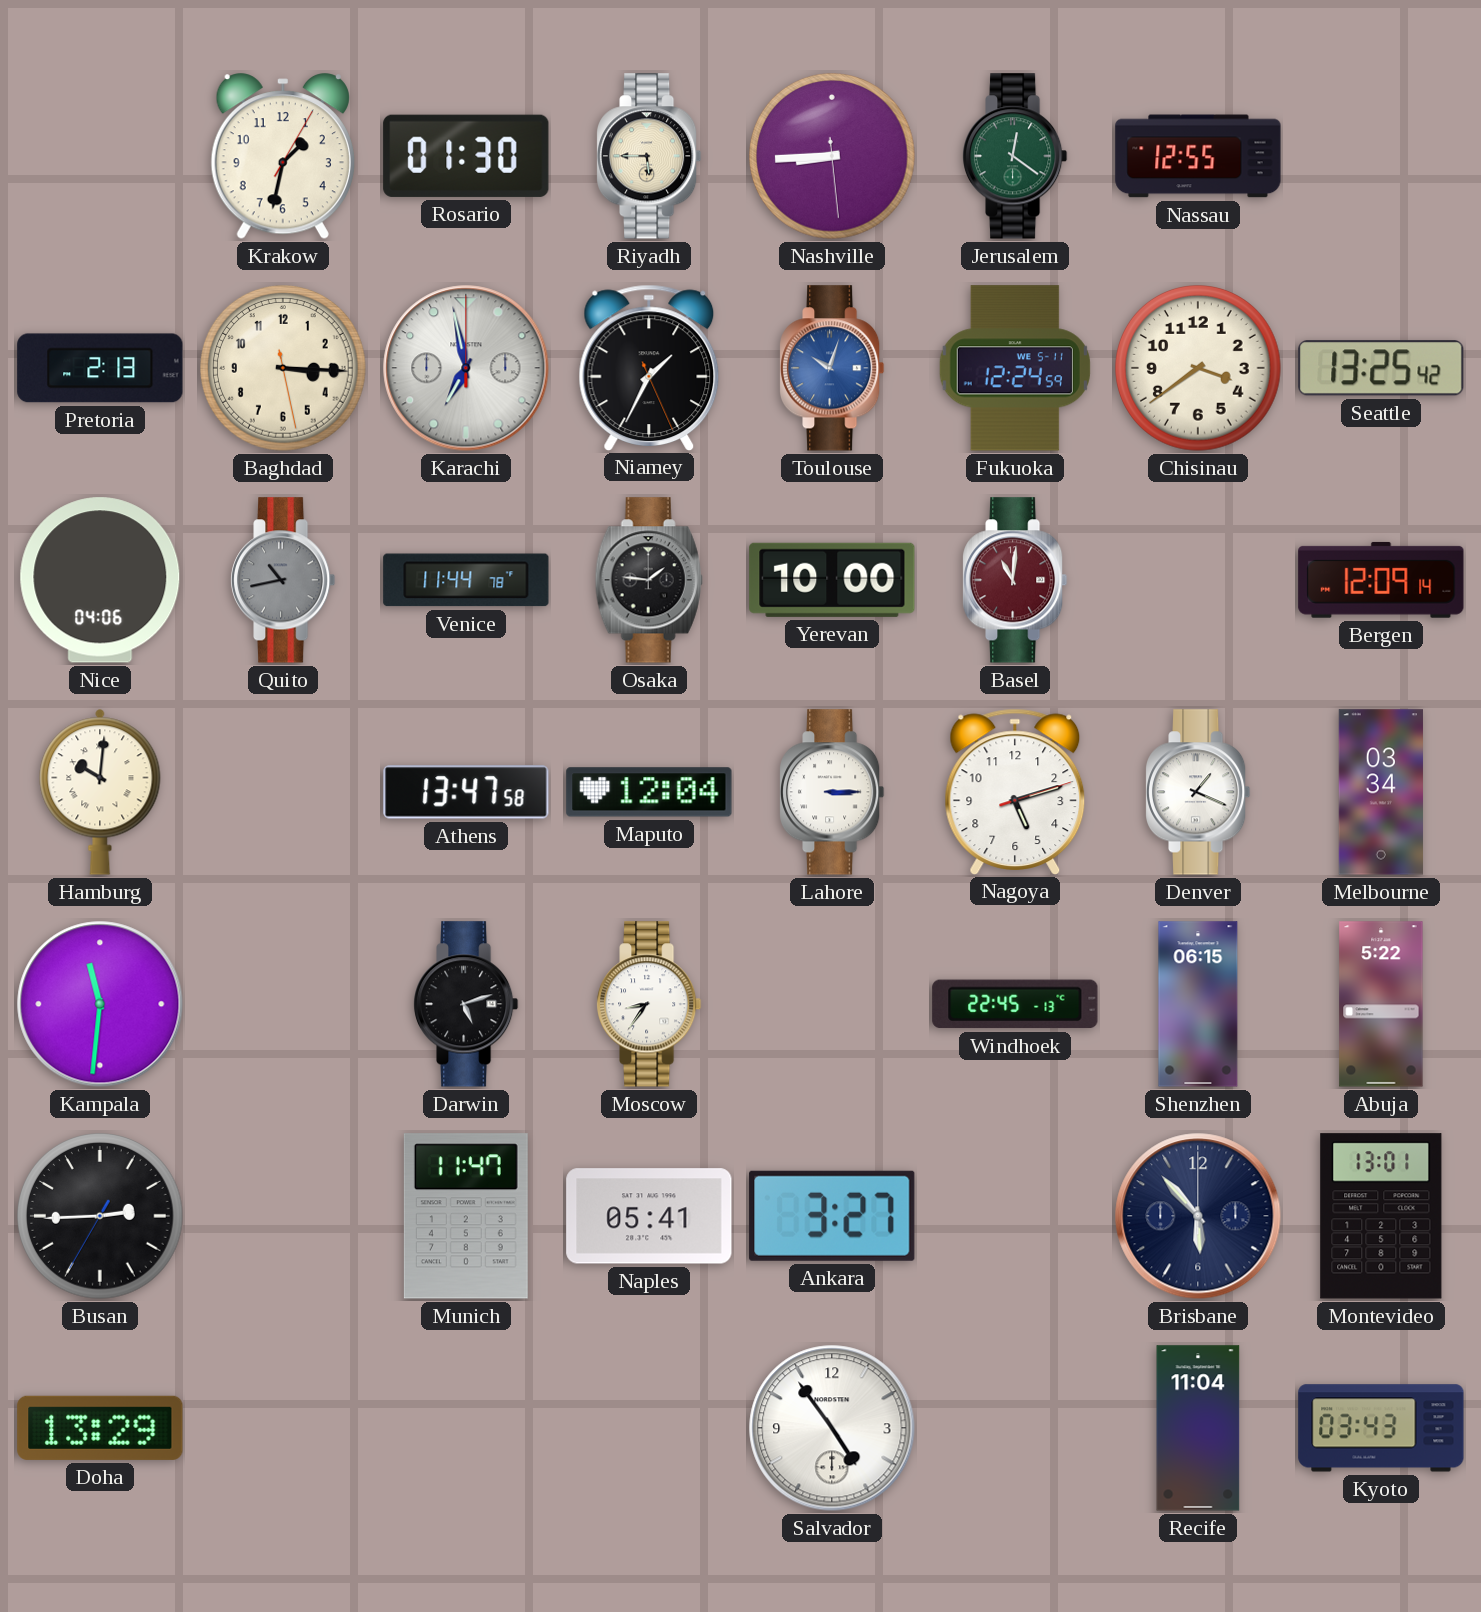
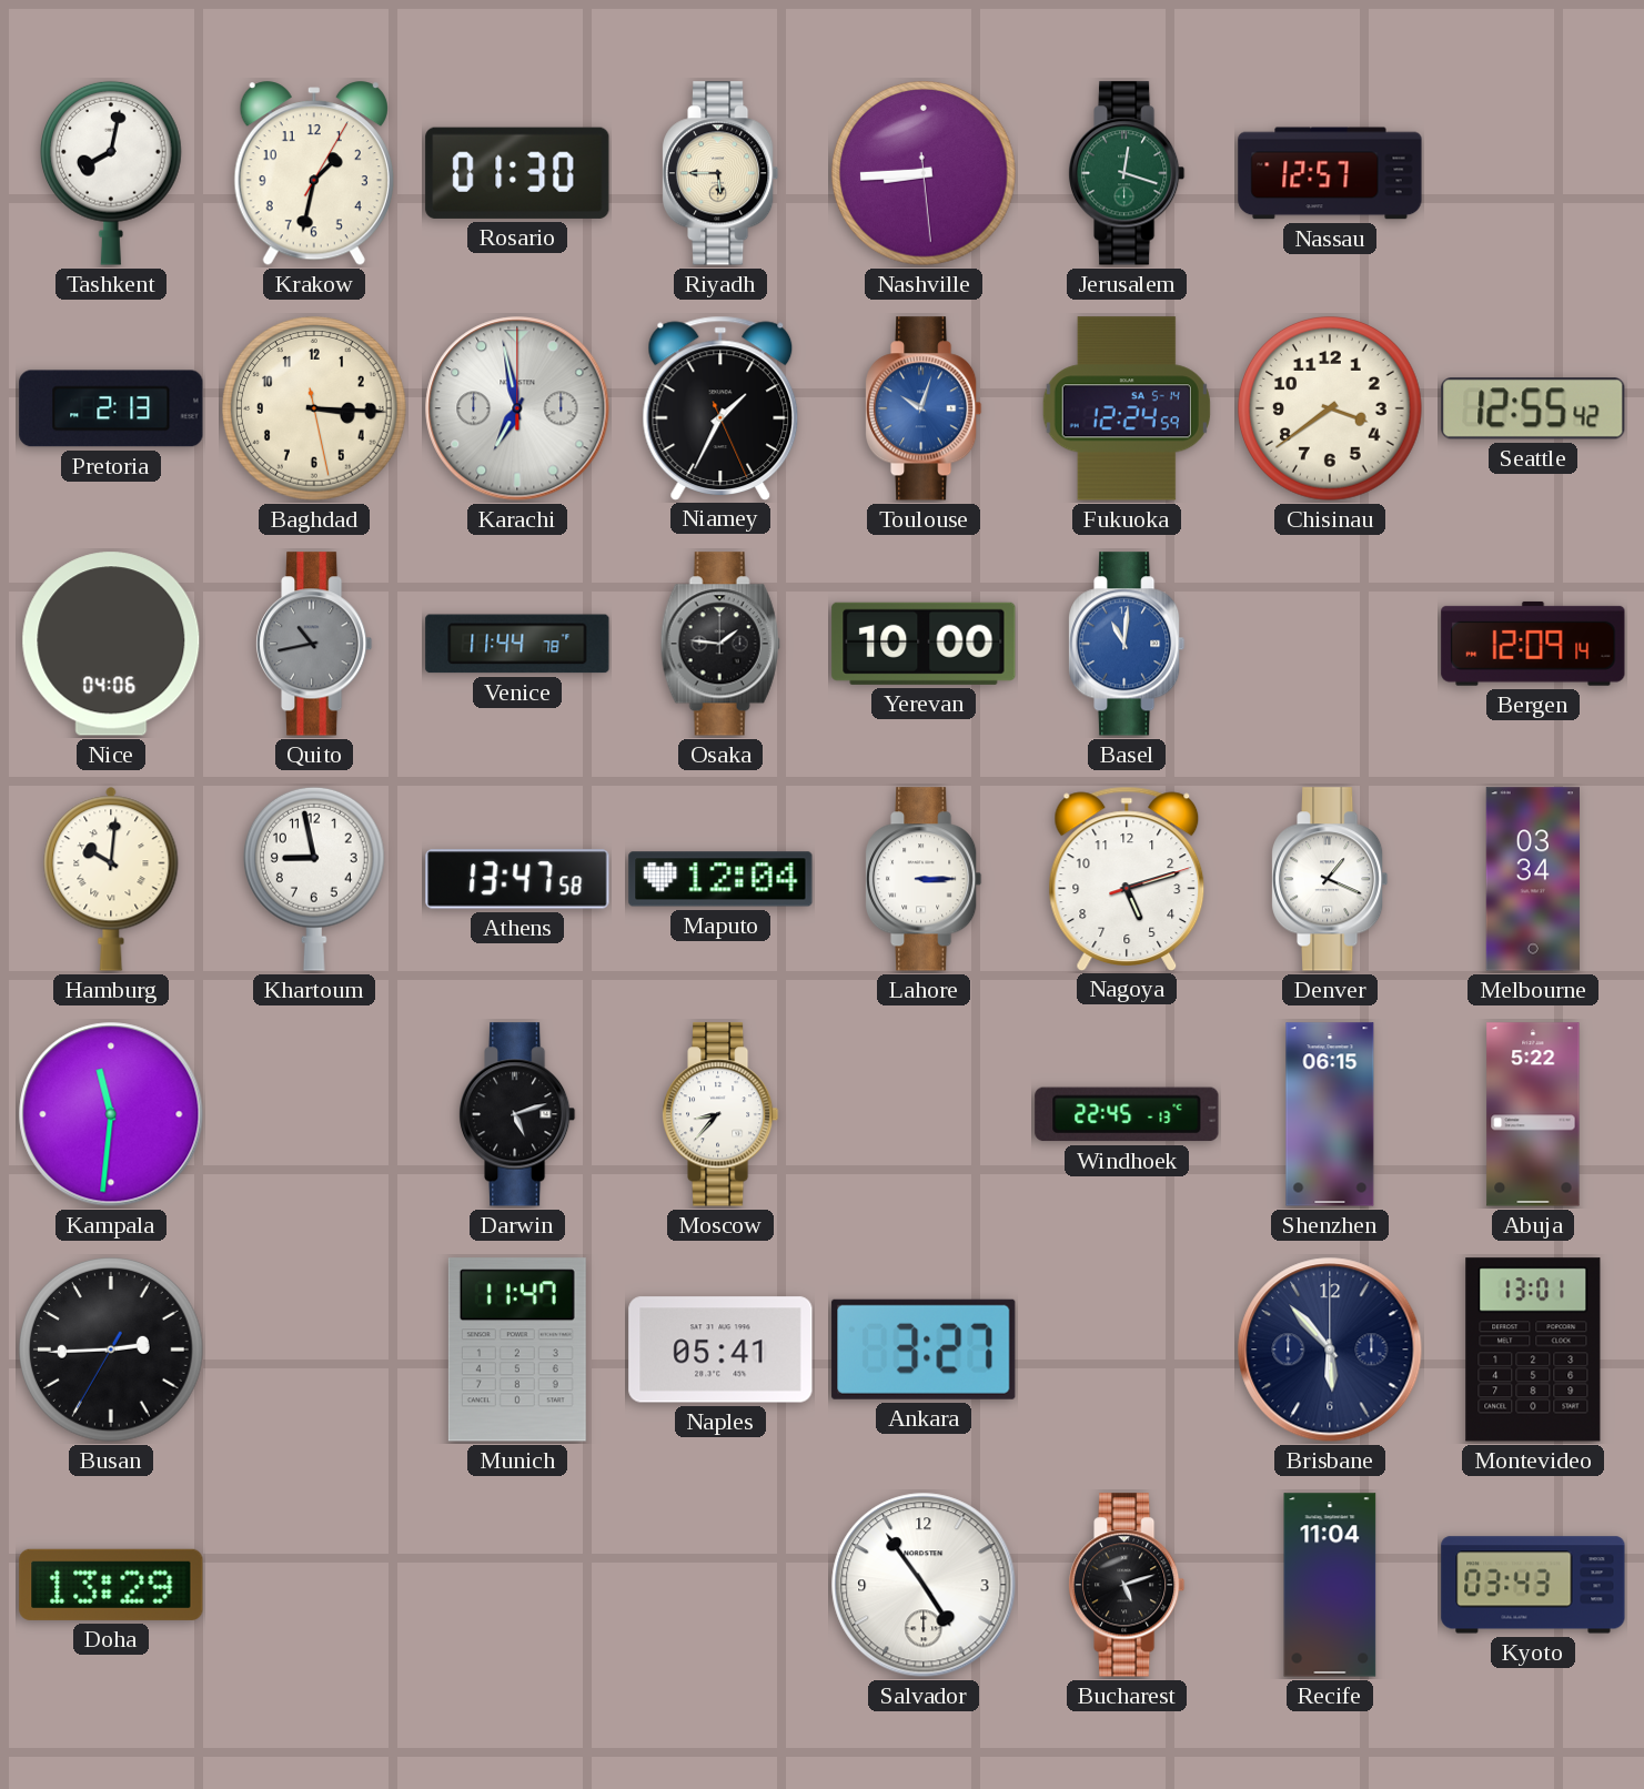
Tashkent: none -> 8:02 (111, 173)
Jerusalem: 12:21 -> 12:18 (1127, 173)
Nassau: 12:55 -> 12:57 (1330, 173)
Fukuoka date: WE 5-11 -> SA 5-14 (1127, 408)
Seattle: 13:25 -> 12:55 (1533, 408)
Basel dial: burgundy -> blue (1127, 644)
Khartoum: none -> 8:58 (314, 879)
Moscow: 8:36 -> 8:37 (720, 1114)
Bucharest: none -> 5:12 (1127, 1585)
